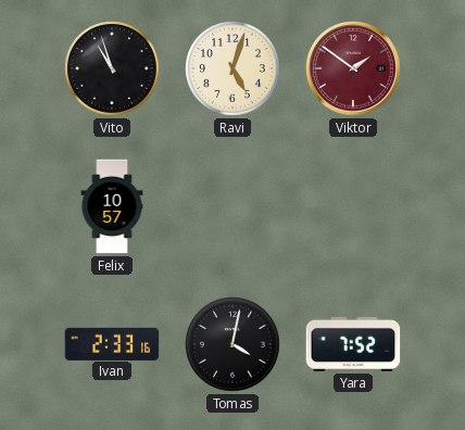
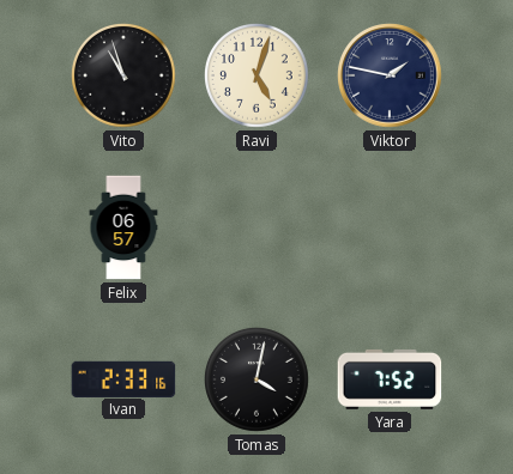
Viktor: 1:51 -> 1:47 (390, 75)
Viktor dial: burgundy -> navy (390, 75)
Felix: 10:57 -> 06:57 (123, 227)
